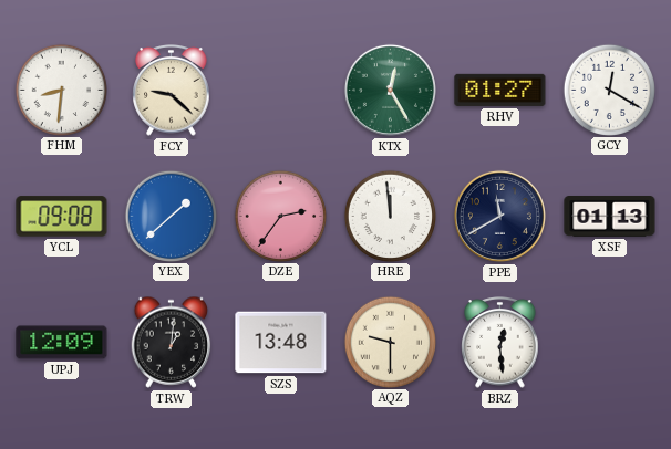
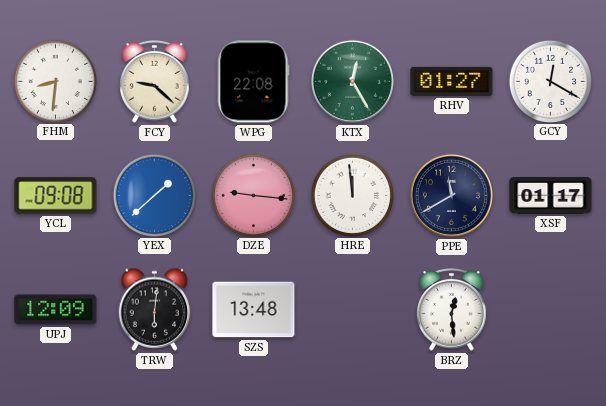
WPG: none -> 22:08 (254, 82)
DZE: 2:36 -> 9:16 (253, 195)
XSF: 01:13 -> 01:17 (551, 196)
TRW: 1:01 -> 6:01 (155, 309)
AQZ: 9:30 -> none (390, 342)
